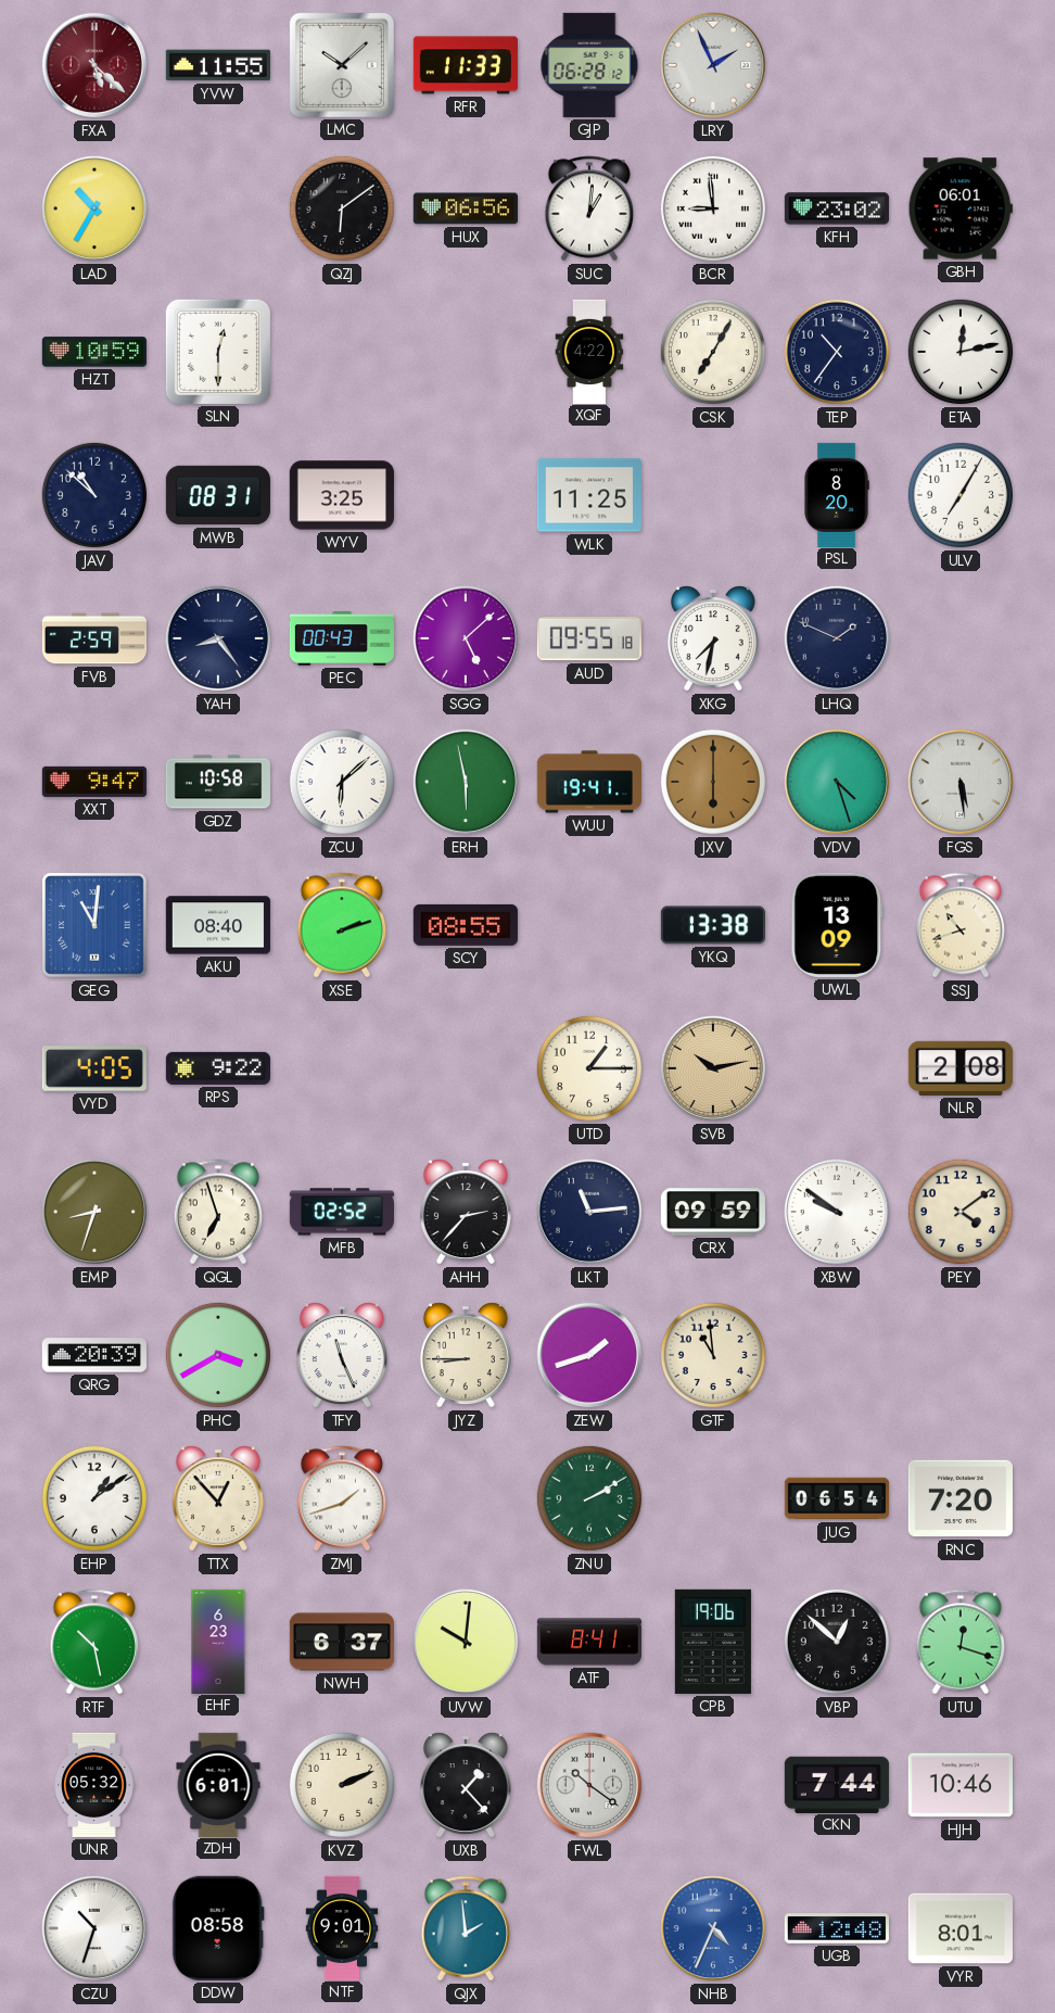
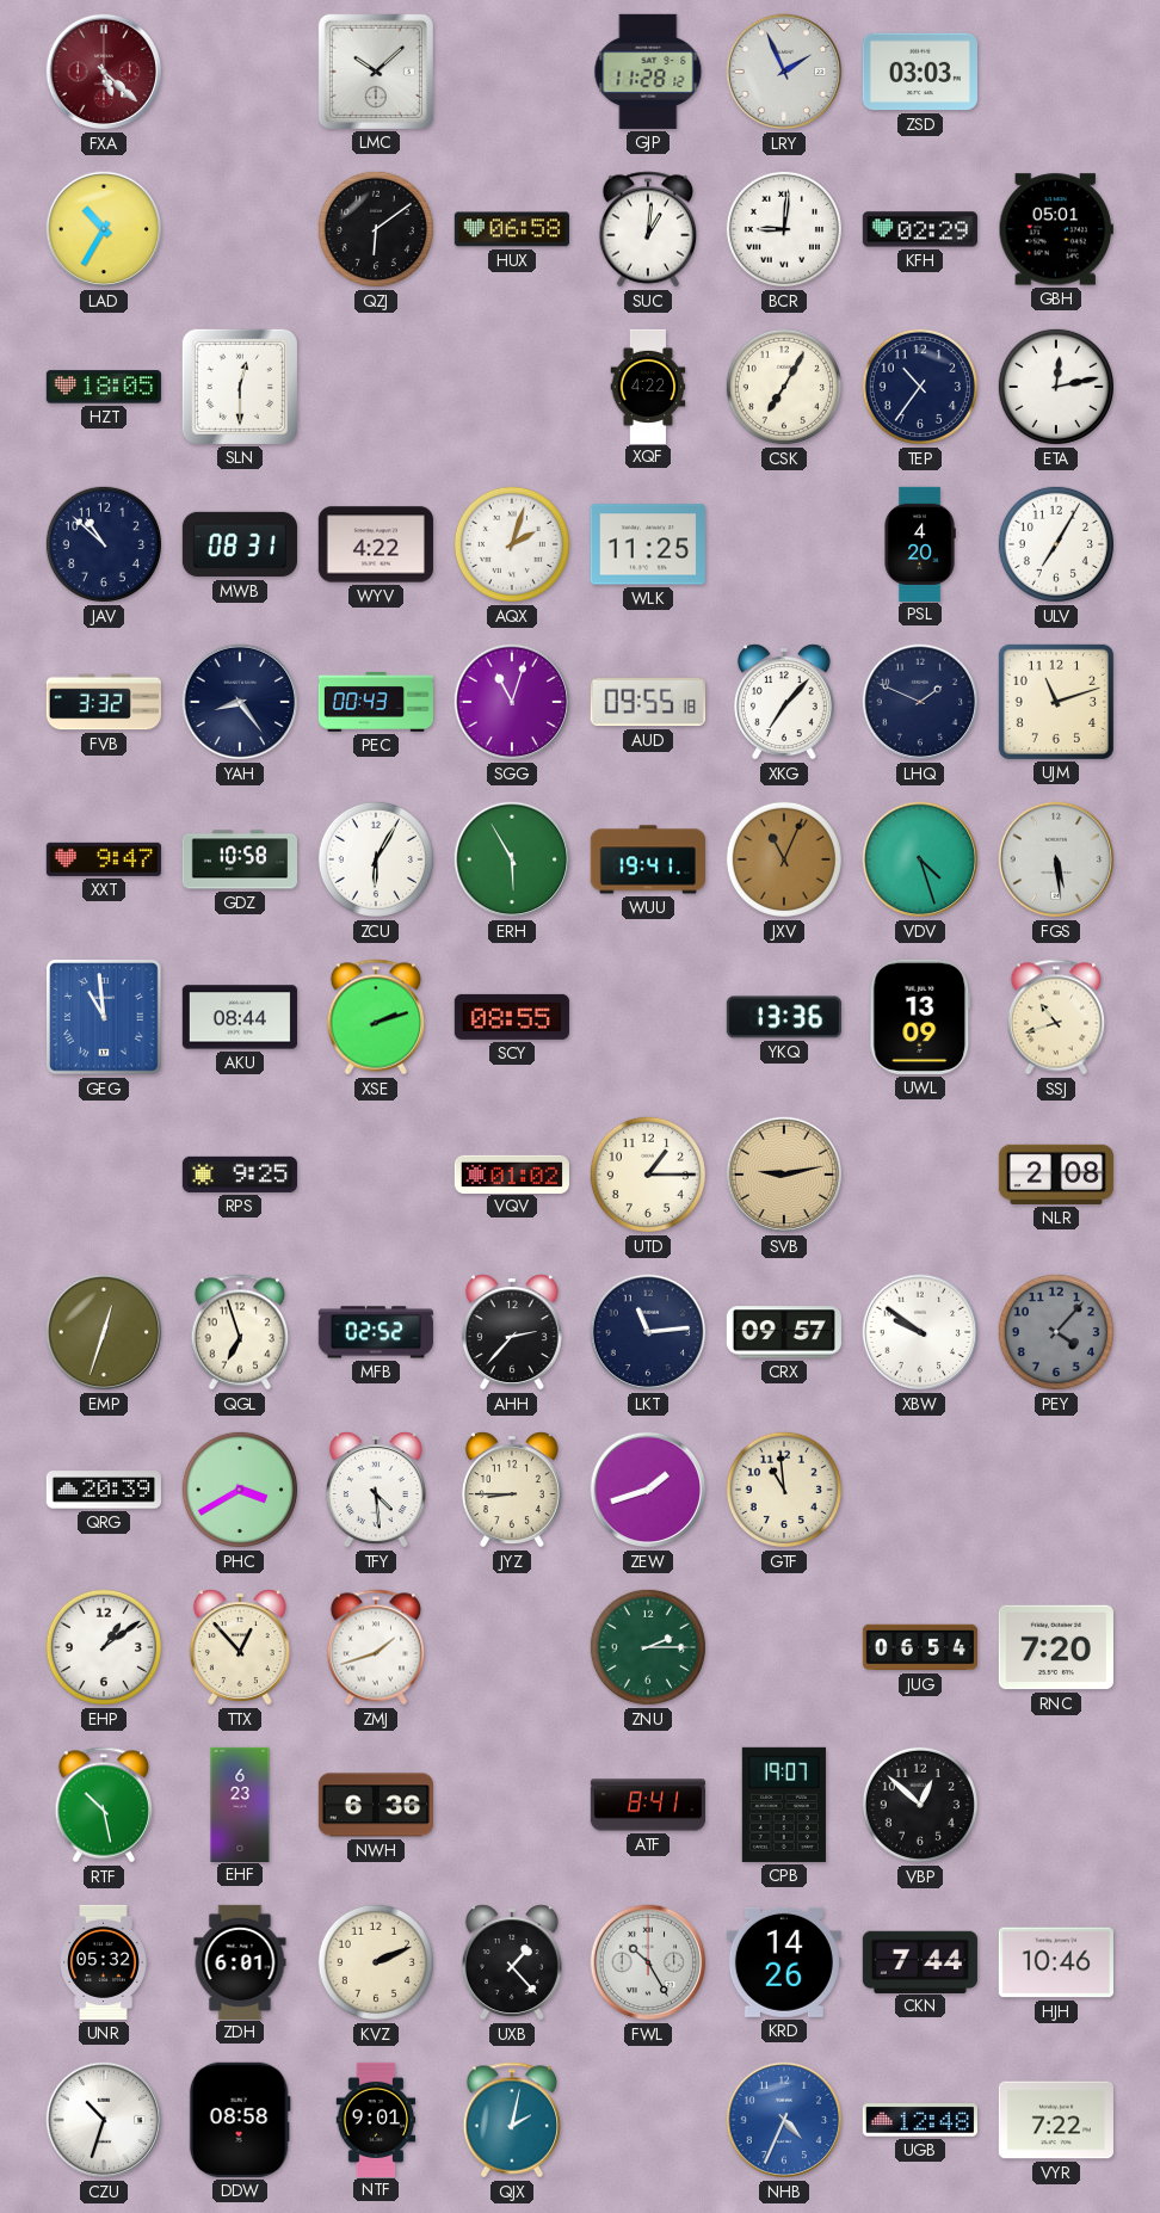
YVW: 11:55 -> none (218, 65)
RFR: 11:33 -> none (466, 65)
GJP: 06:28 -> 11:28 (648, 72)
ZSD: none -> 03:03 (920, 72)
HUX: 06:56 -> 06:58 (512, 229)
BCR: 8:59 -> 9:01 (784, 229)
KFH: 23:02 -> 02:29 (920, 229)
GBH: 06:01 -> 05:01 (1056, 229)
HZT: 10:59 -> 18:05 (104, 387)
WYV: 3:25 -> 4:22 (376, 544)
AQX: none -> 2:03 (512, 544)
PSL: 8:20 -> 4:20 (920, 543)
FVB: 2:59 -> 3:32 (103, 702)
SGG: 5:08 -> 11:03 (512, 702)
XKG: 7:32 -> 7:07 (784, 702)
UJM: none -> 11:12 (1056, 702)
ZCU: 6:08 -> 6:05 (376, 859)
ERH: 5:58 -> 5:55 (512, 859)
JXV: 6:00 -> 11:04 (784, 859)
GEG: 11:01 -> 10:59 (105, 1018)
AKU: 08:40 -> 08:44 (240, 1017)
YKQ: 13:38 -> 13:36 (784, 1017)
VYD: 4:05 -> none (94, 1068)
RPS: 9:22 -> 9:25 (240, 1175)
VQV: none -> 01:02 (512, 1173)
SVB: 10:13 -> 9:13 (784, 1175)
EMP: 8:33 -> 12:33 (104, 1332)
CRX: 09:59 -> 09:57 (784, 1332)
PEY: 4:09 -> 4:07 (1056, 1332)
PEY dial: cream -> grey (1056, 1332)
TFY: 11:26 -> 4:29 (376, 1490)
ZNU: 2:10 -> 2:15 (648, 1647)
NWH: 6:37 -> 6:36 (376, 1805)
UVW: 10:01 -> none (466, 1642)
CPB: 19:06 -> 19:07 (784, 1805)
UTU: 12:18 -> none (961, 1642)
FWL: 10:21 -> 10:25 (648, 1962)
KRD: none -> 14:26 (784, 1962)
QJX: 1:59 -> 2:02 (512, 2120)
VYR: 8:01 -> 7:22 (1056, 2120)
